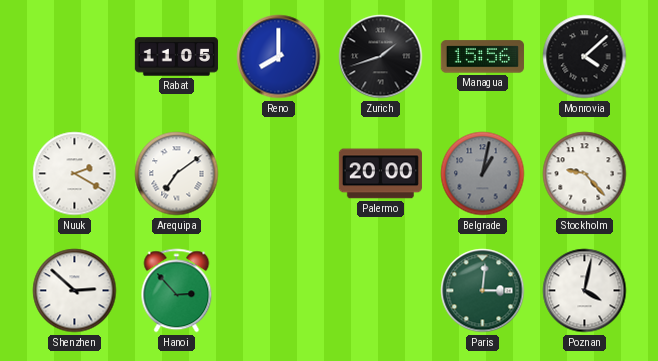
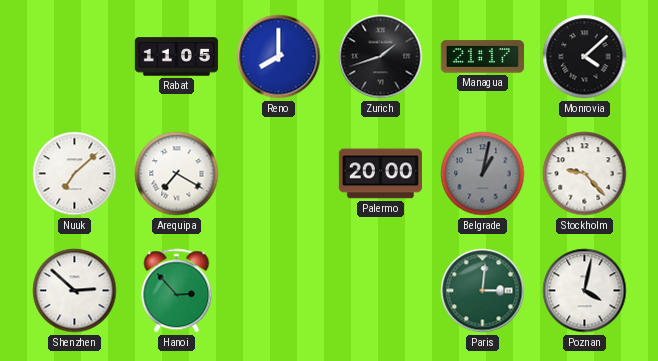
Managua: 15:56 -> 21:17 (482, 57)
Nuuk: 2:20 -> 7:08 (75, 174)
Arequipa: 7:09 -> 7:20 (177, 174)
